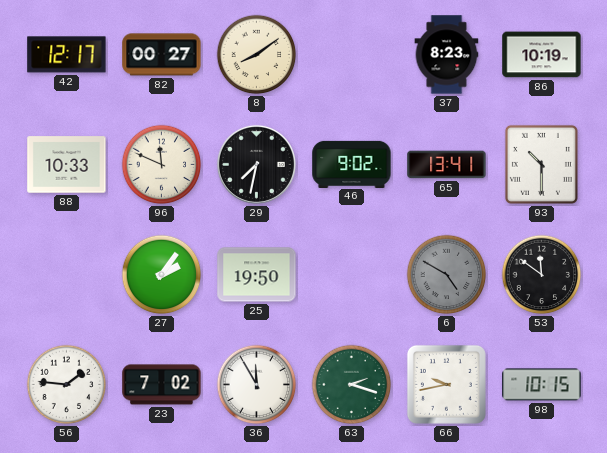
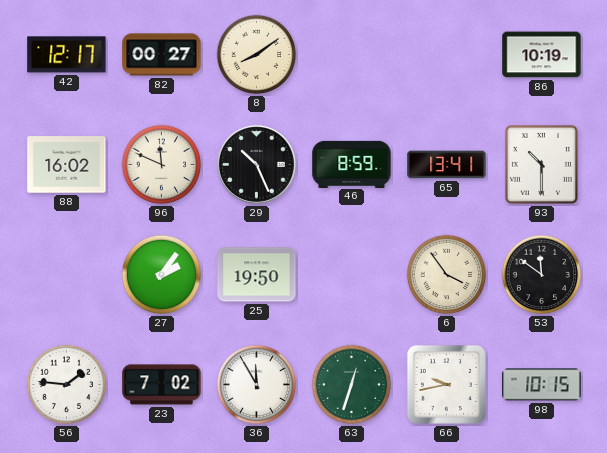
37: 8:23 -> none (447, 55)
88: 10:33 -> 16:02 (67, 165)
29: 7:32 -> 10:26 (256, 164)
46: 9:02 -> 8:59 (352, 164)
6: 4:50 -> 3:54 (447, 275)
6 dial: grey -> cream (447, 275)
63: 2:18 -> 12:33 (352, 385)
